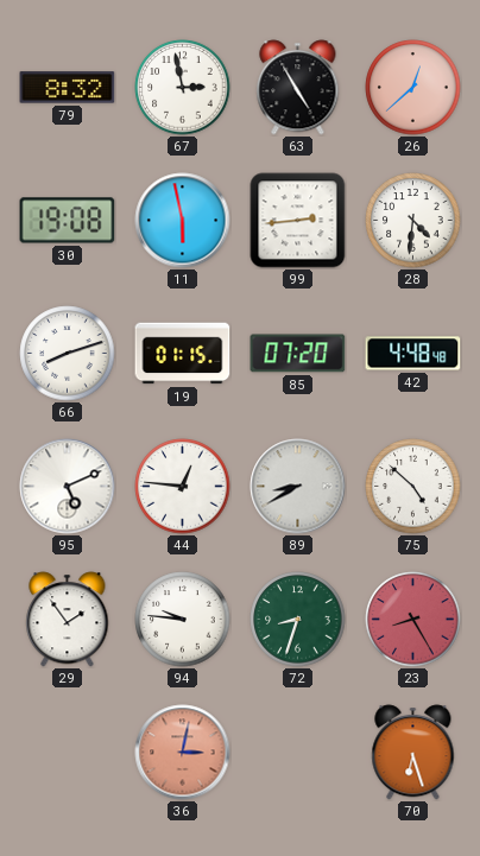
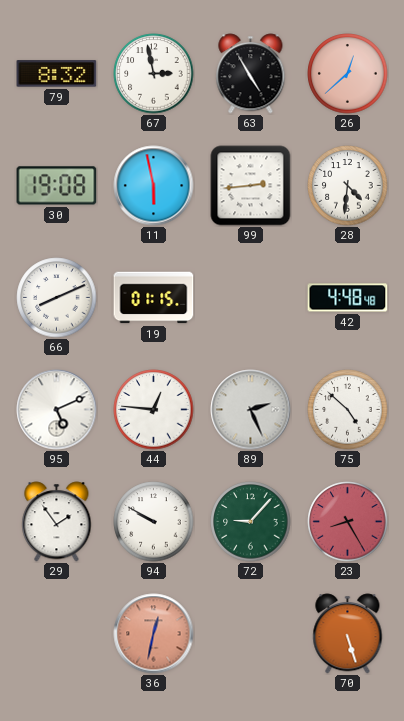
66: 8:12 -> 8:11 (57, 298)
85: 07:20 -> none (298, 354)
89: 8:40 -> 2:26 (251, 410)
94: 9:46 -> 9:50 (154, 522)
72: 8:33 -> 9:07 (251, 522)
36: 3:02 -> 12:32 (154, 634)
70: 6:27 -> 5:27 (348, 634)
